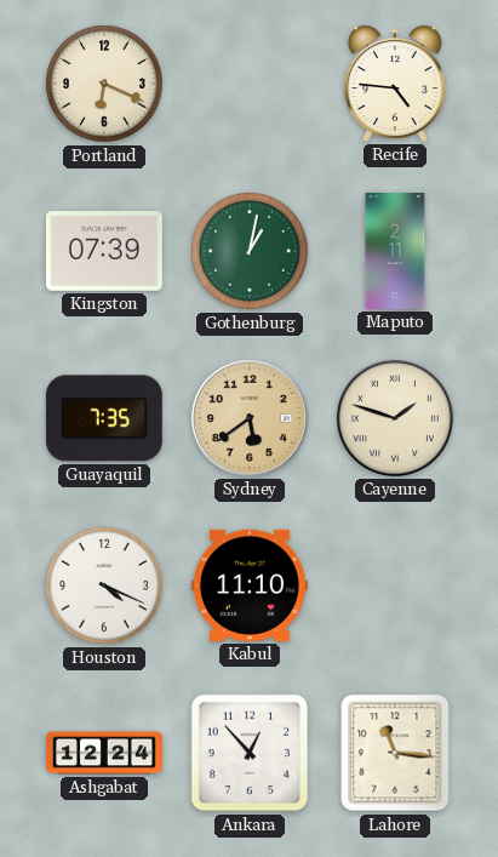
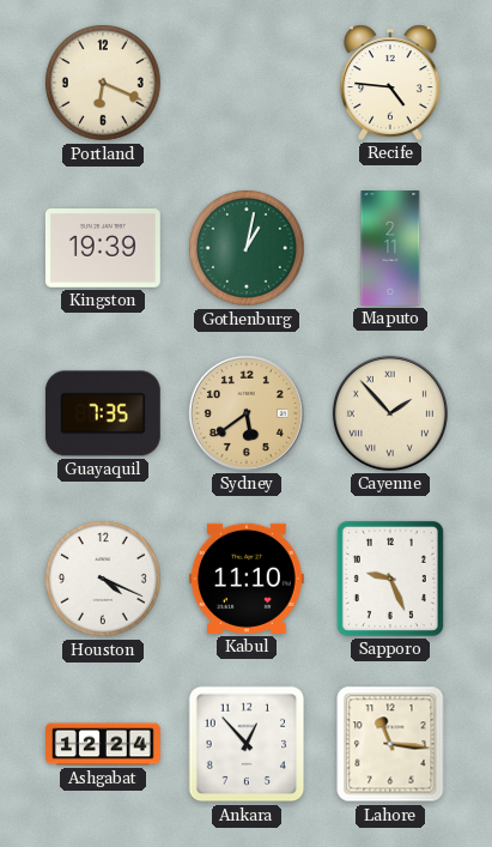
Kingston: 07:39 -> 19:39 (103, 249)
Cayenne: 1:48 -> 1:53 (390, 413)
Sapporo: none -> 9:26 (390, 579)
